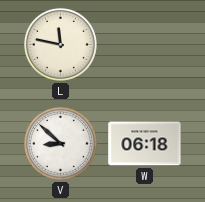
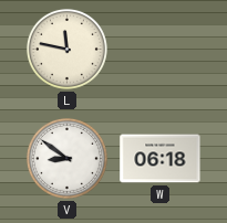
V: 8:52 -> 8:51 (66, 158)
